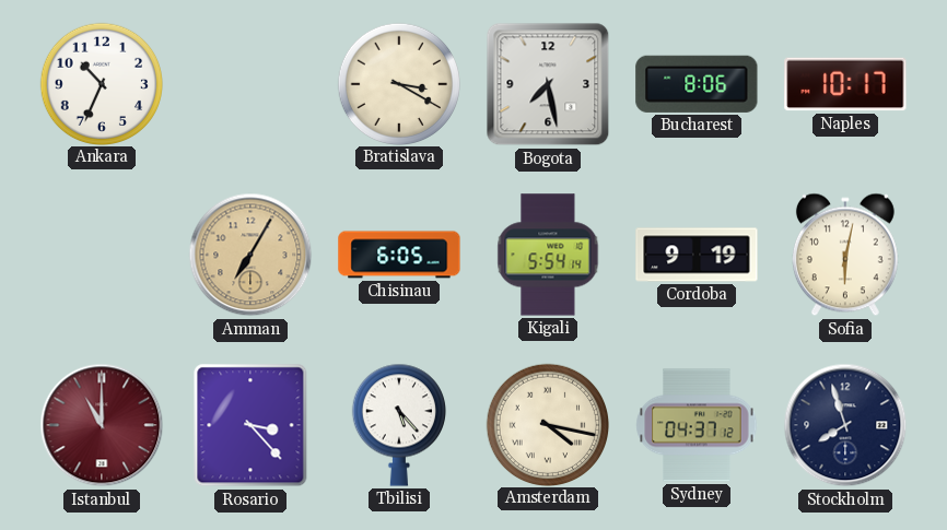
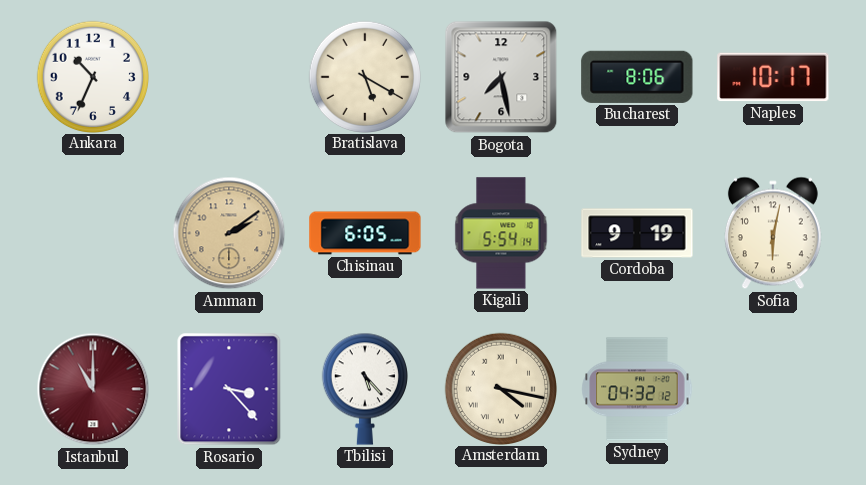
Bratislava: 3:20 -> 5:20 (364, 76)
Amman: 7:05 -> 2:09 (229, 233)
Sydney: 04:37 -> 04:32 (637, 389)
Stockholm: 7:57 -> none (845, 425)
